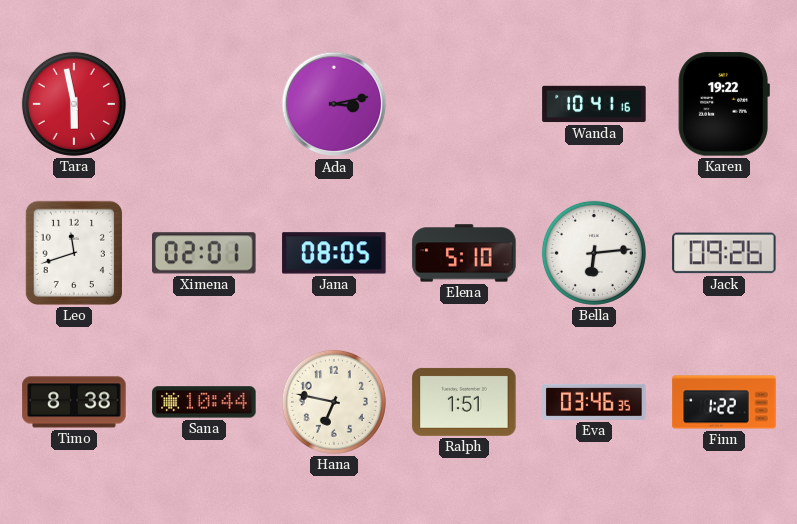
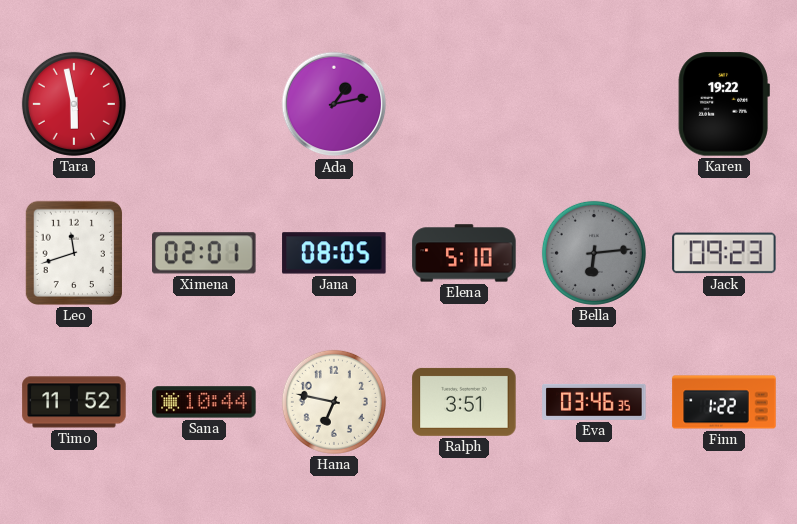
Ada: 3:13 -> 1:13 (334, 104)
Wanda: 10:41 -> none (594, 104)
Bella dial: white -> grey (594, 253)
Jack: 09:26 -> 09:23 (724, 253)
Timo: 8:38 -> 11:52 (74, 402)
Ralph: 1:51 -> 3:51 (464, 402)
